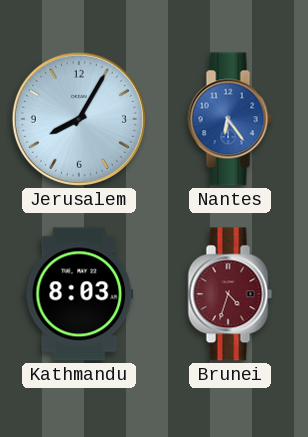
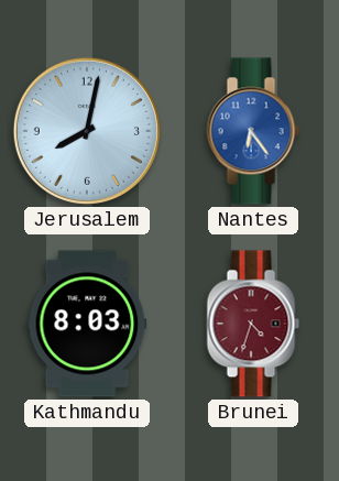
Jerusalem: 8:05 -> 8:02 (87, 131)
